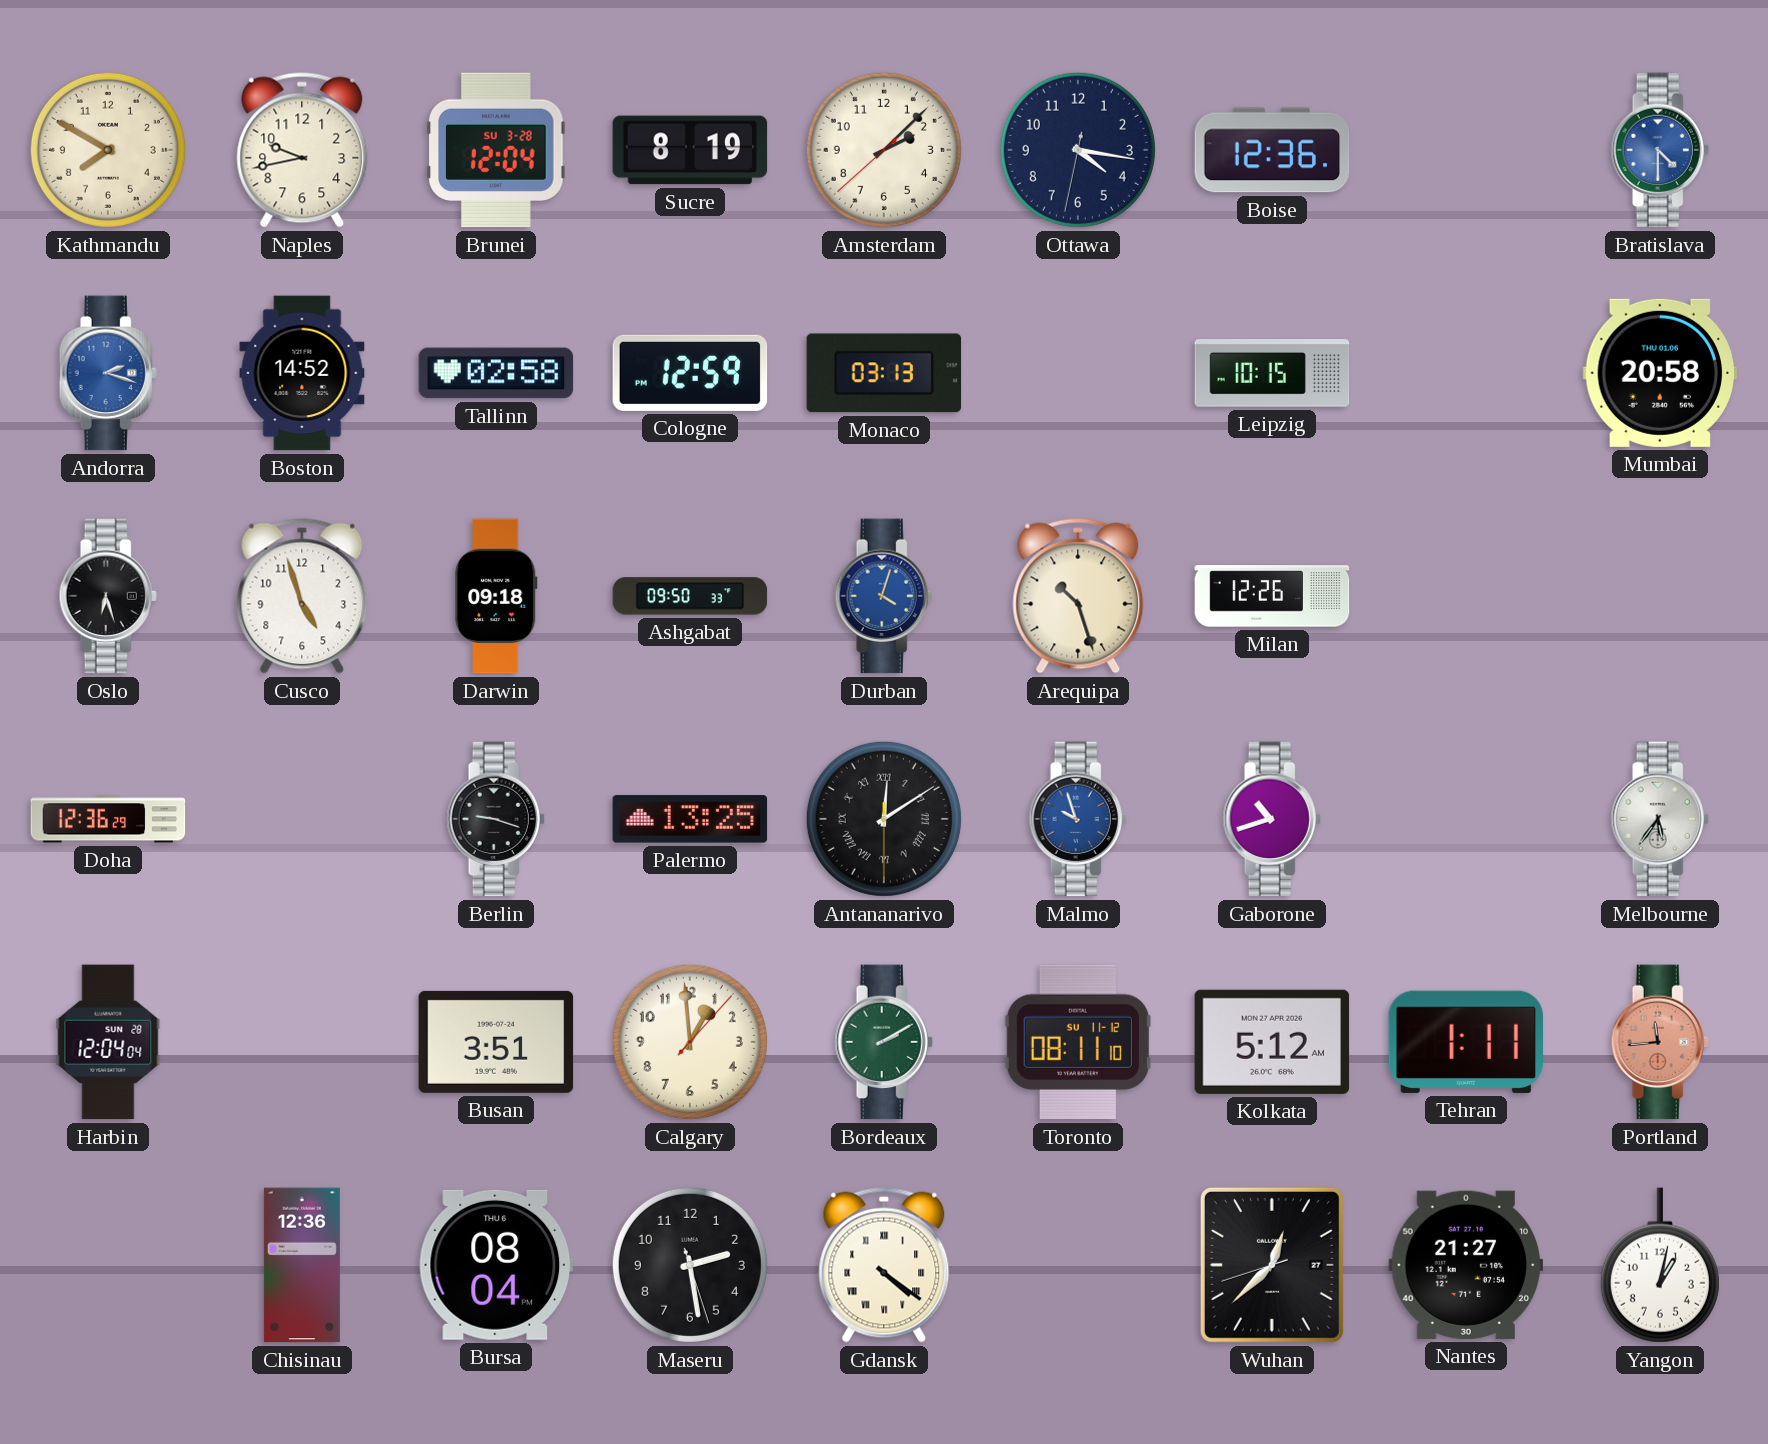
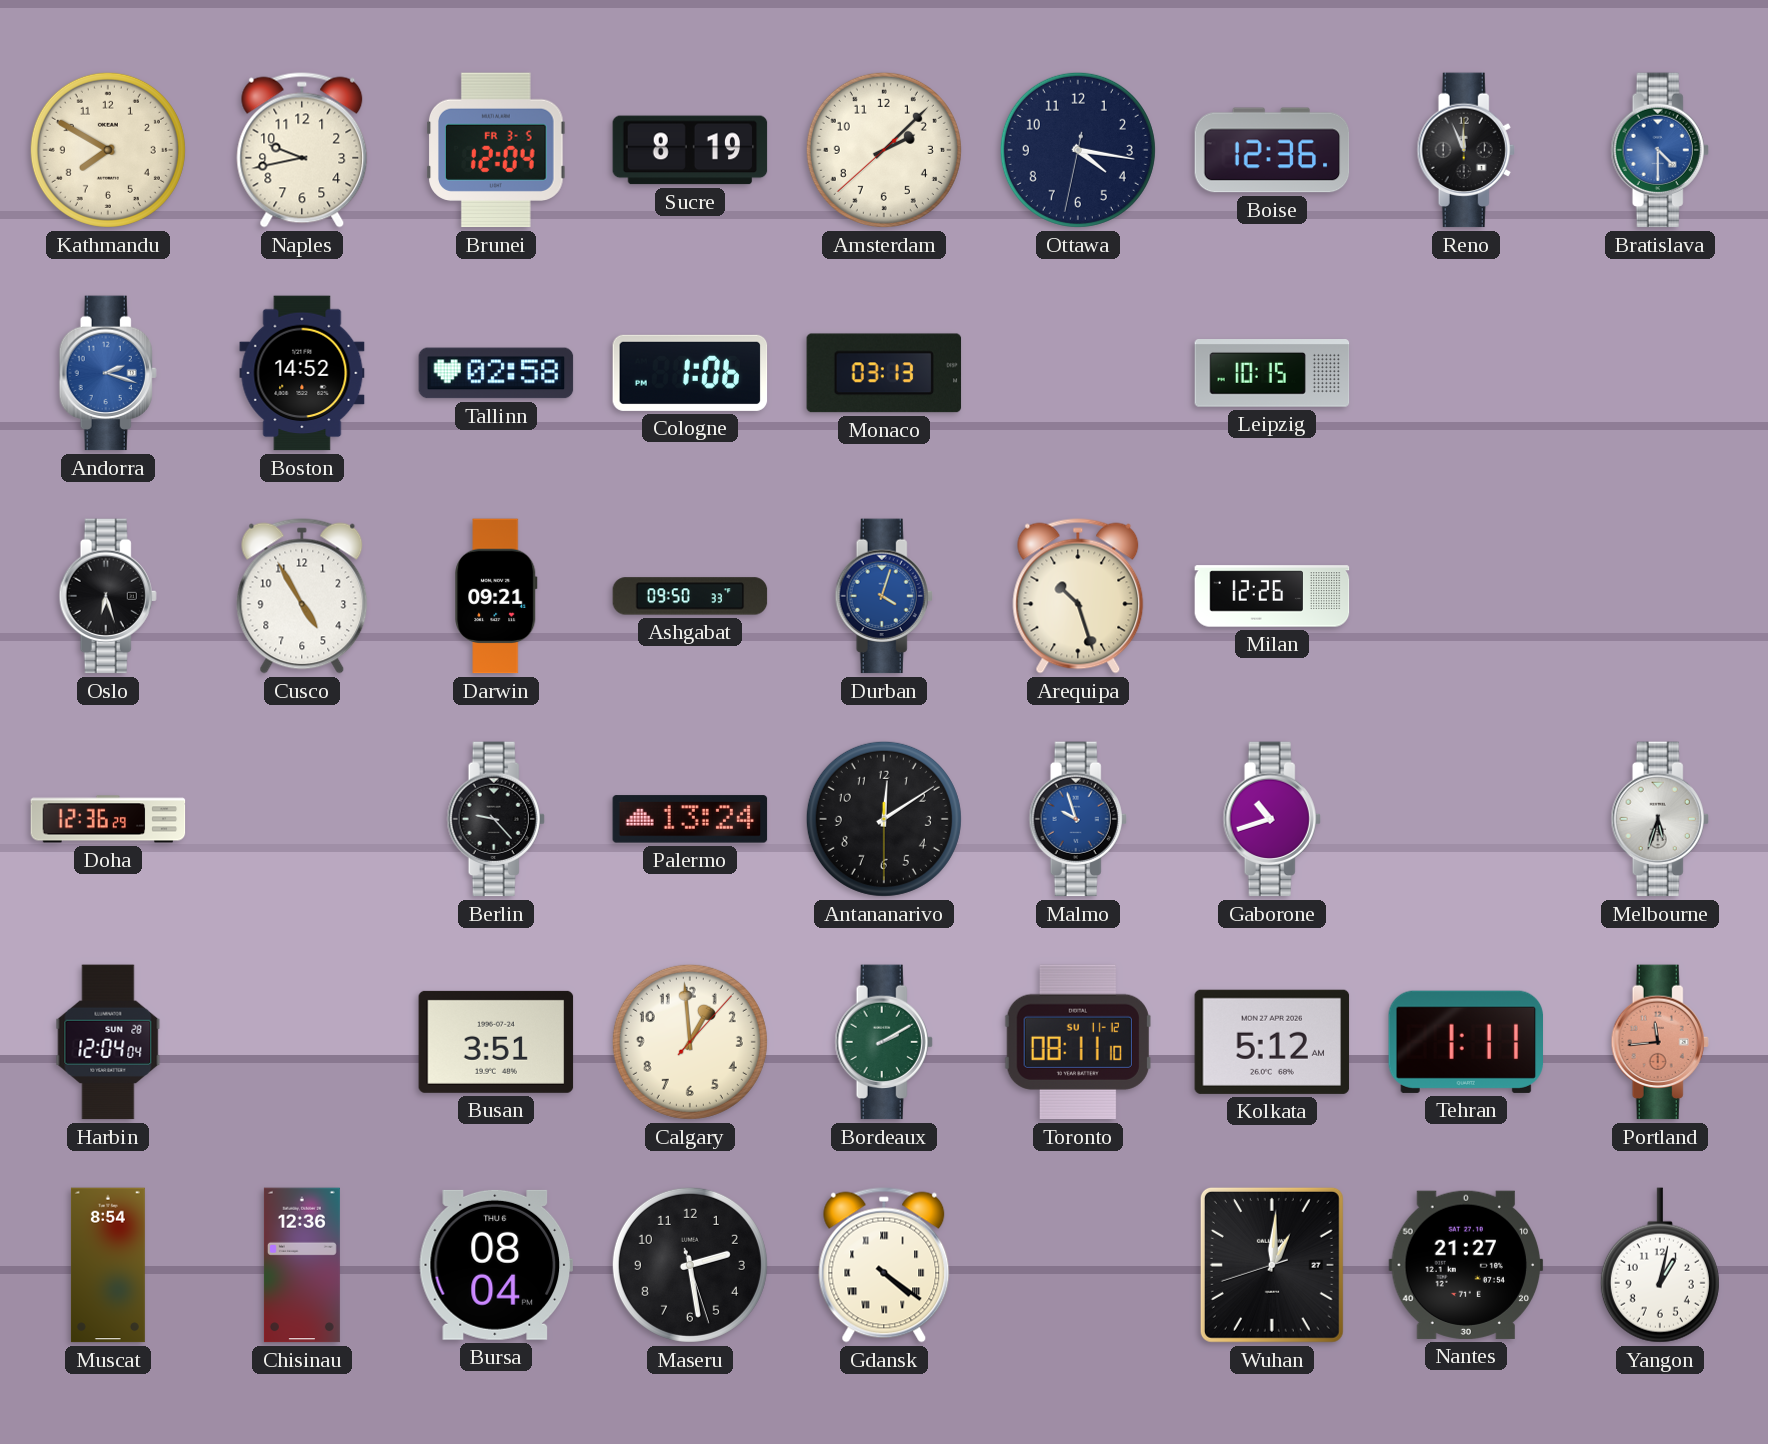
Brunei date: SU 3-28 -> FR 3-5 (496, 150)
Reno: none -> 11:56 (1466, 150)
Cologne: 12:59 -> 1:06 (690, 373)
Mumbai: 20:58 -> none (1660, 373)
Cusco: 4:57 -> 4:55 (302, 596)
Darwin: 09:18 -> 09:21 (496, 596)
Berlin: 9:18 -> 9:23 (496, 819)
Palermo: 13:25 -> 13:24 (690, 819)
Antananarivo numerals: Roman -> Arabic (884, 819)
Melbourne: 5:36 -> 5:33 (1660, 819)
Muscat: none -> 8:54 (108, 1265)
Wuhan: 12:37 -> 1:00 (1272, 1265)
